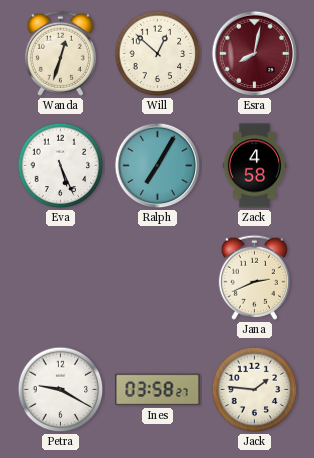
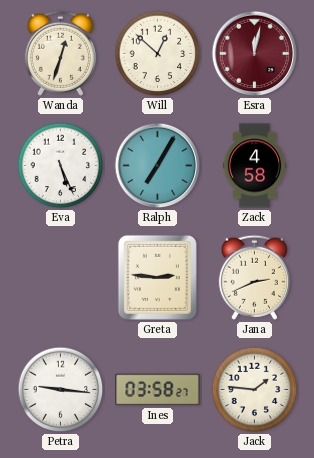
Esra: 8:02 -> 12:02 (255, 54)
Greta: none -> 2:46 (157, 277)
Petra: 9:20 -> 9:16 (61, 390)
